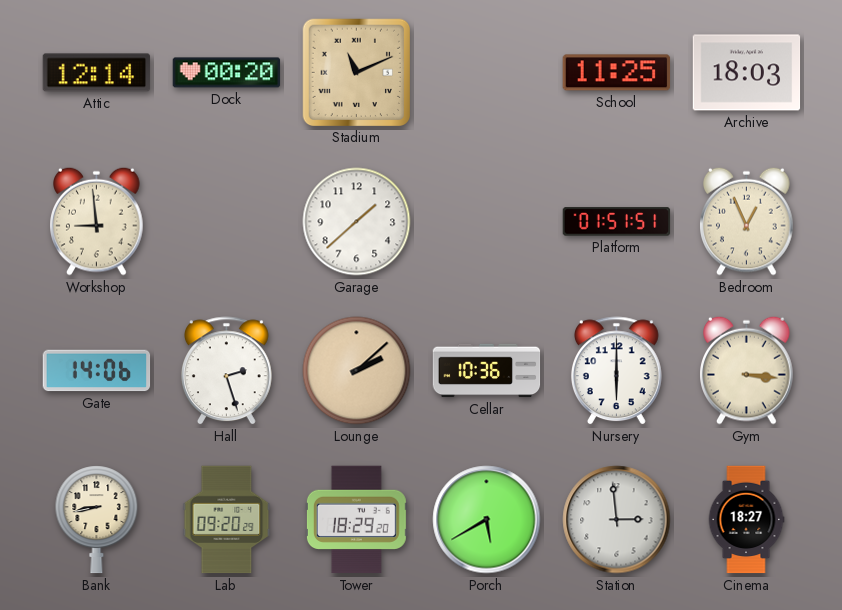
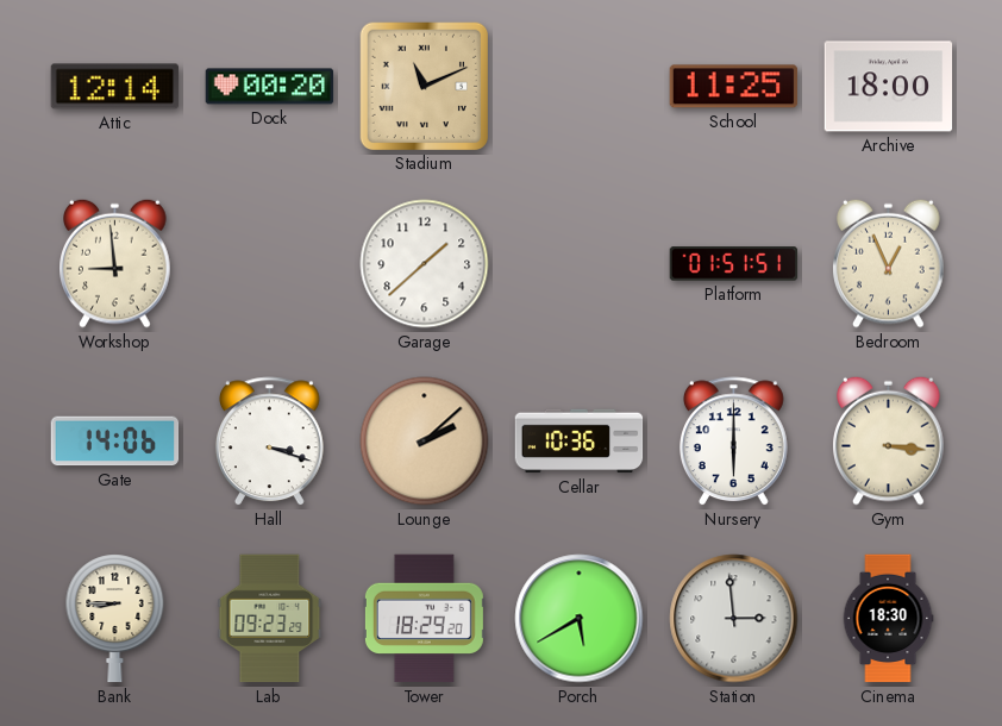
Archive: 18:03 -> 18:00 (889, 87)
Hall: 2:27 -> 3:18 (269, 442)
Bank: 8:43 -> 8:45 (115, 619)
Lab: 09:20 -> 09:23 (270, 619)
Cinema: 18:27 -> 18:30 (888, 619)
